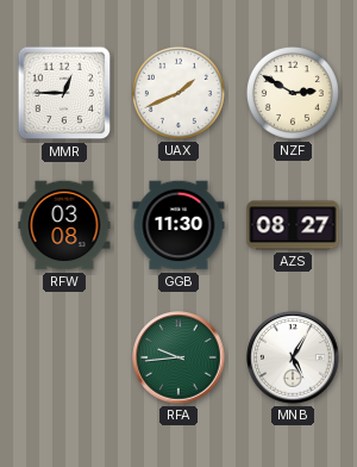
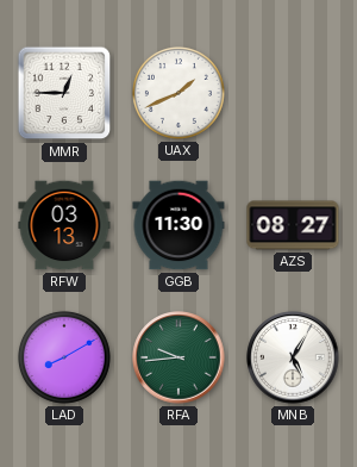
NZF: 2:50 -> none (293, 93)
RFW: 03:08 -> 03:13 (64, 225)
LAD: none -> 8:10 (64, 357)
